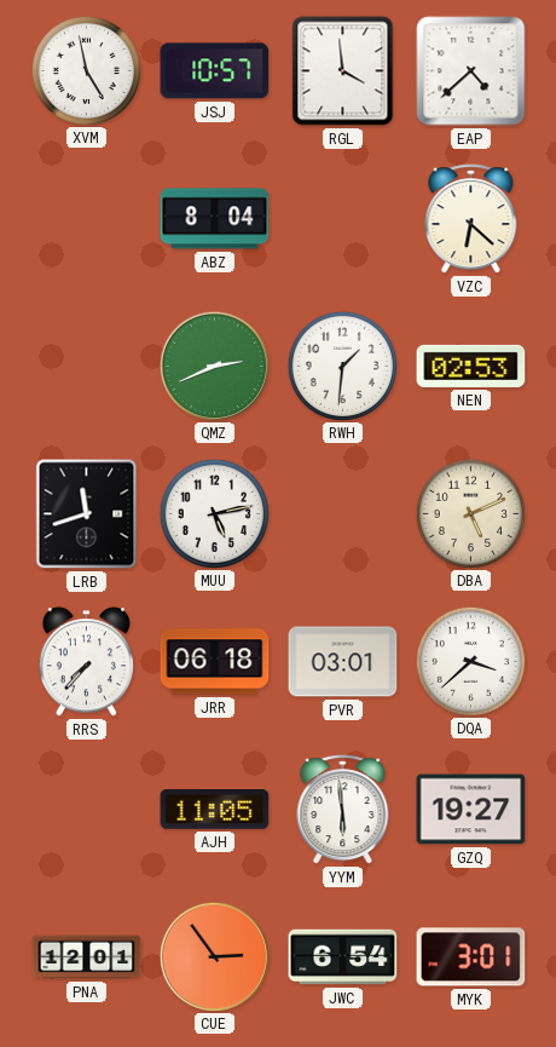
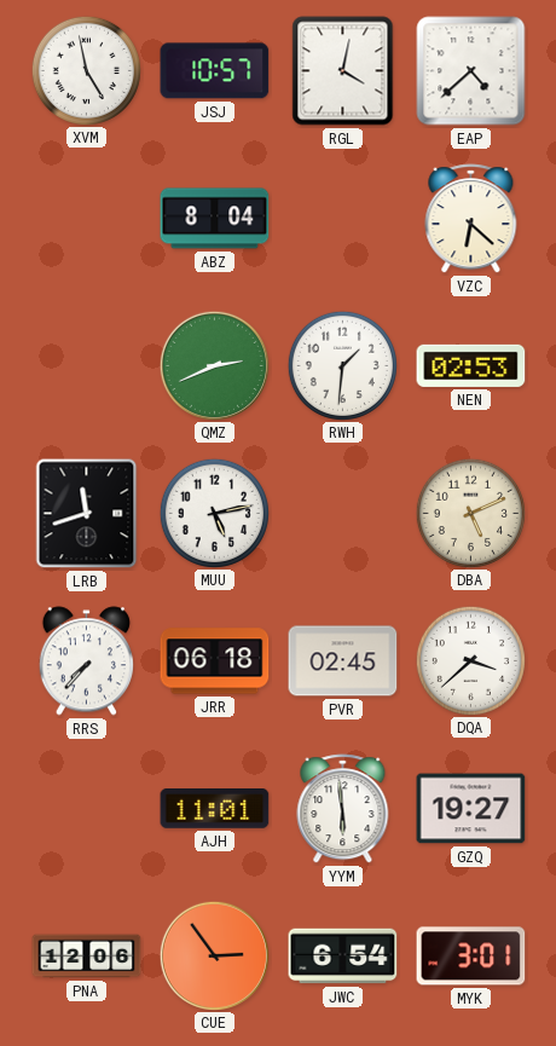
RGL: 3:59 -> 4:02 (343, 71)
PVR: 03:01 -> 02:45 (343, 661)
AJH: 11:05 -> 11:01 (215, 809)
PNA: 12:01 -> 12:06 (87, 957)
